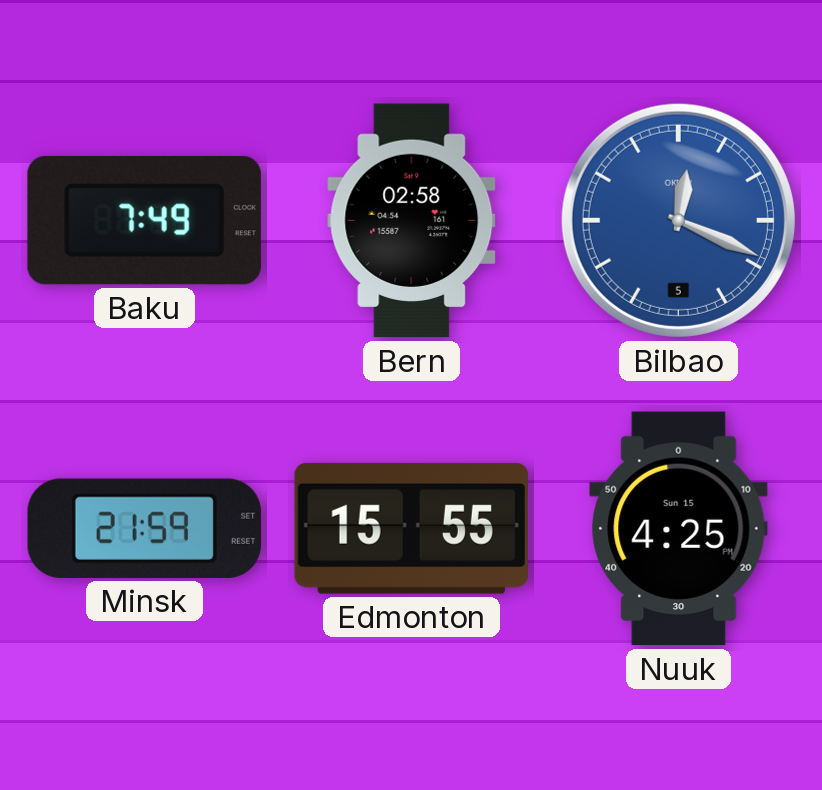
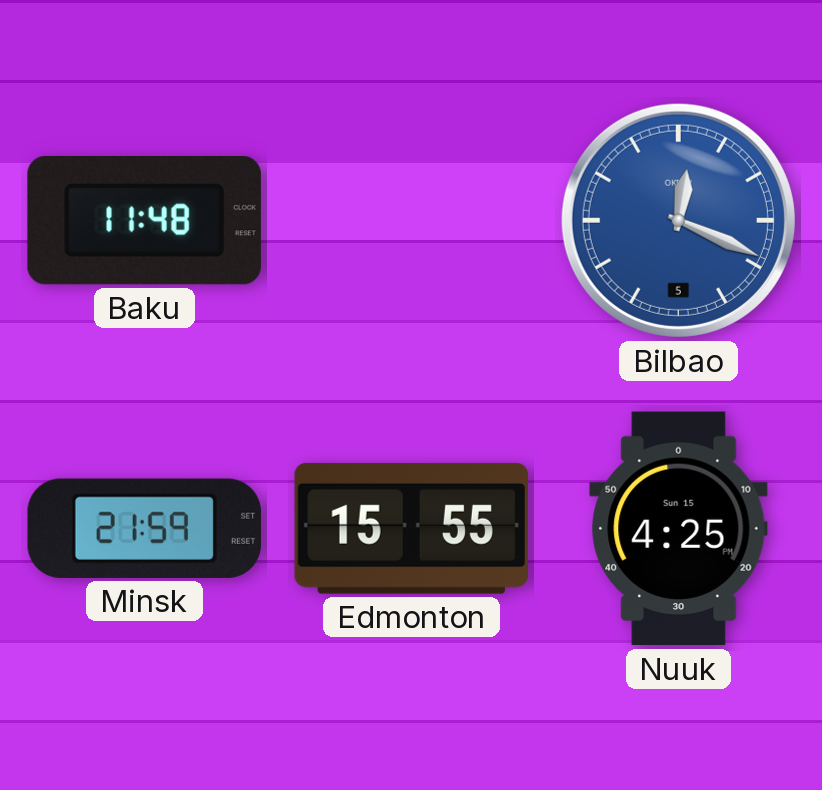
Baku: 7:49 -> 11:48 (144, 221)
Bern: 02:58 -> none (412, 221)
